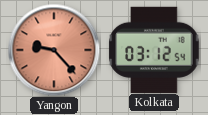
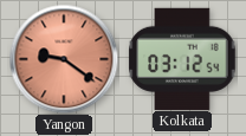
Yangon: 9:23 -> 9:21 (64, 59)
